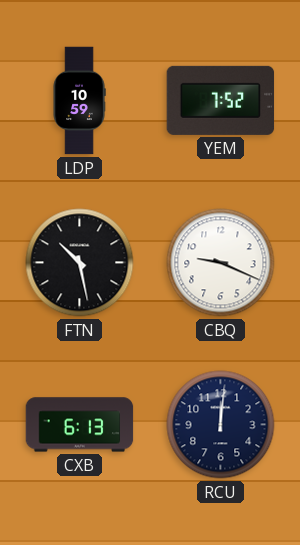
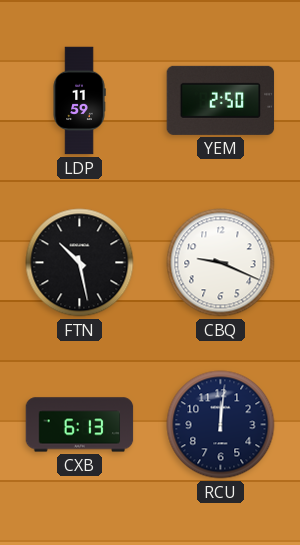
LDP: 10:59 -> 11:59 (79, 101)
YEM: 7:52 -> 2:50 (221, 100)
